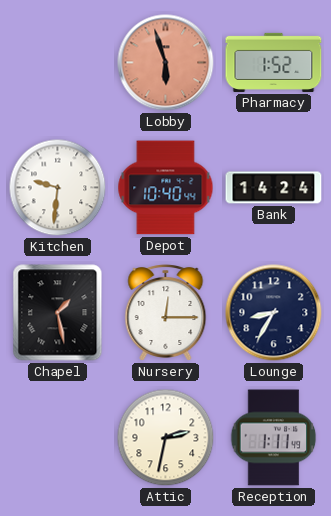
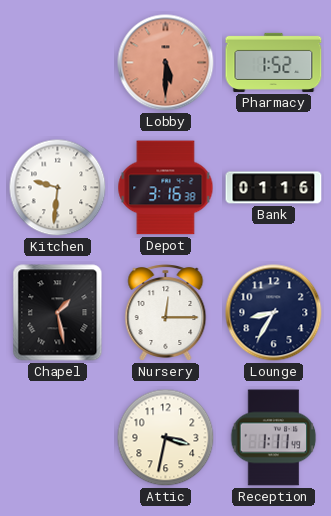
Lobby: 5:57 -> 5:30 (166, 63)
Depot: 10:40 -> 3:16 (166, 188)
Bank: 14:24 -> 01:16 (274, 188)
Attic: 2:32 -> 3:32 (166, 438)
